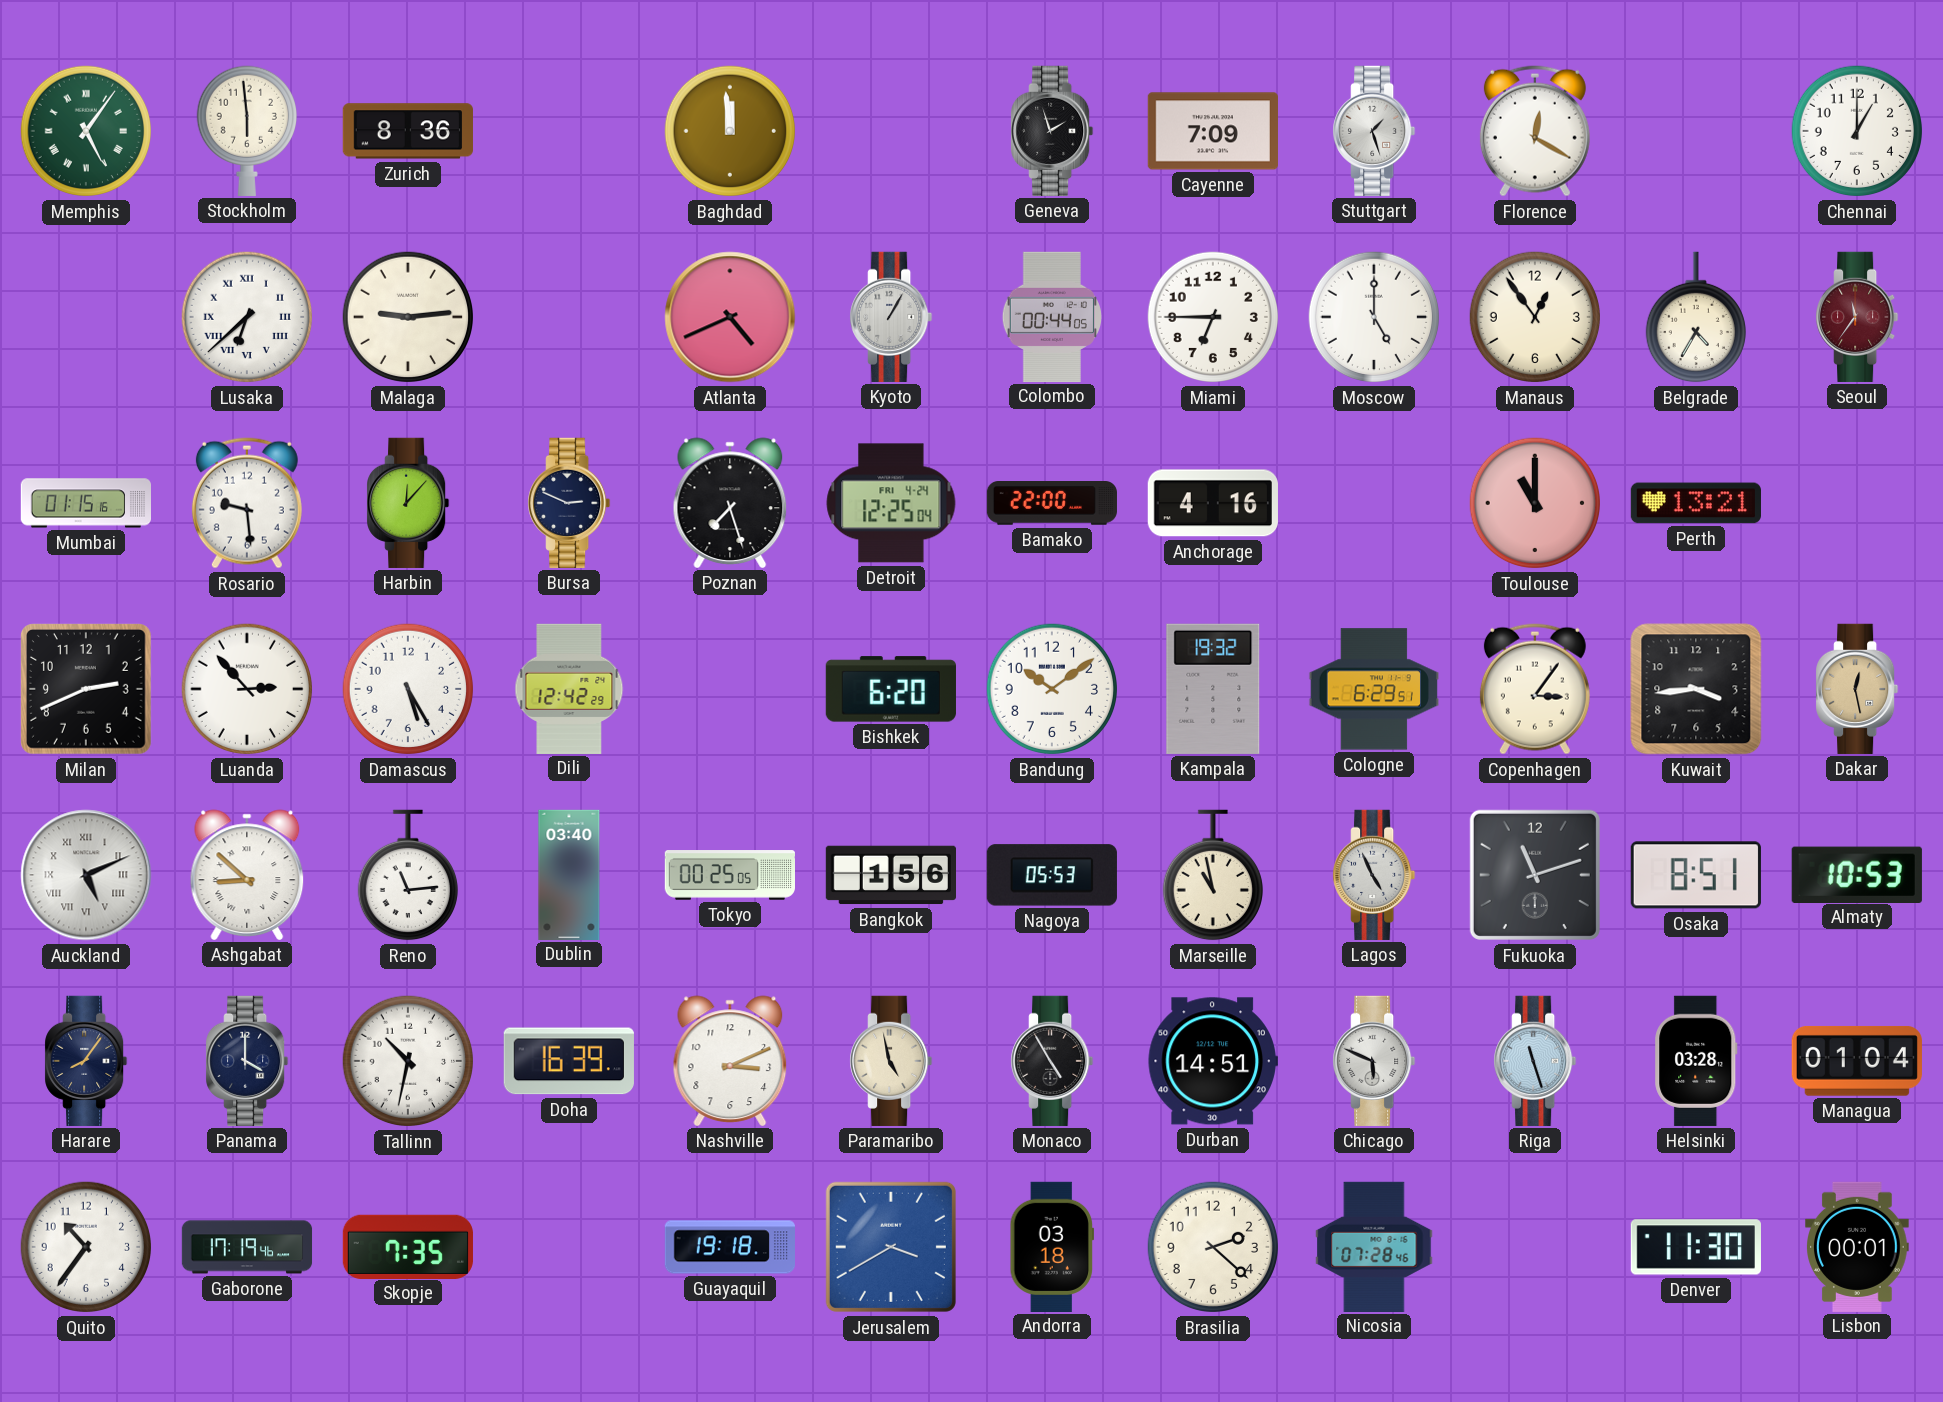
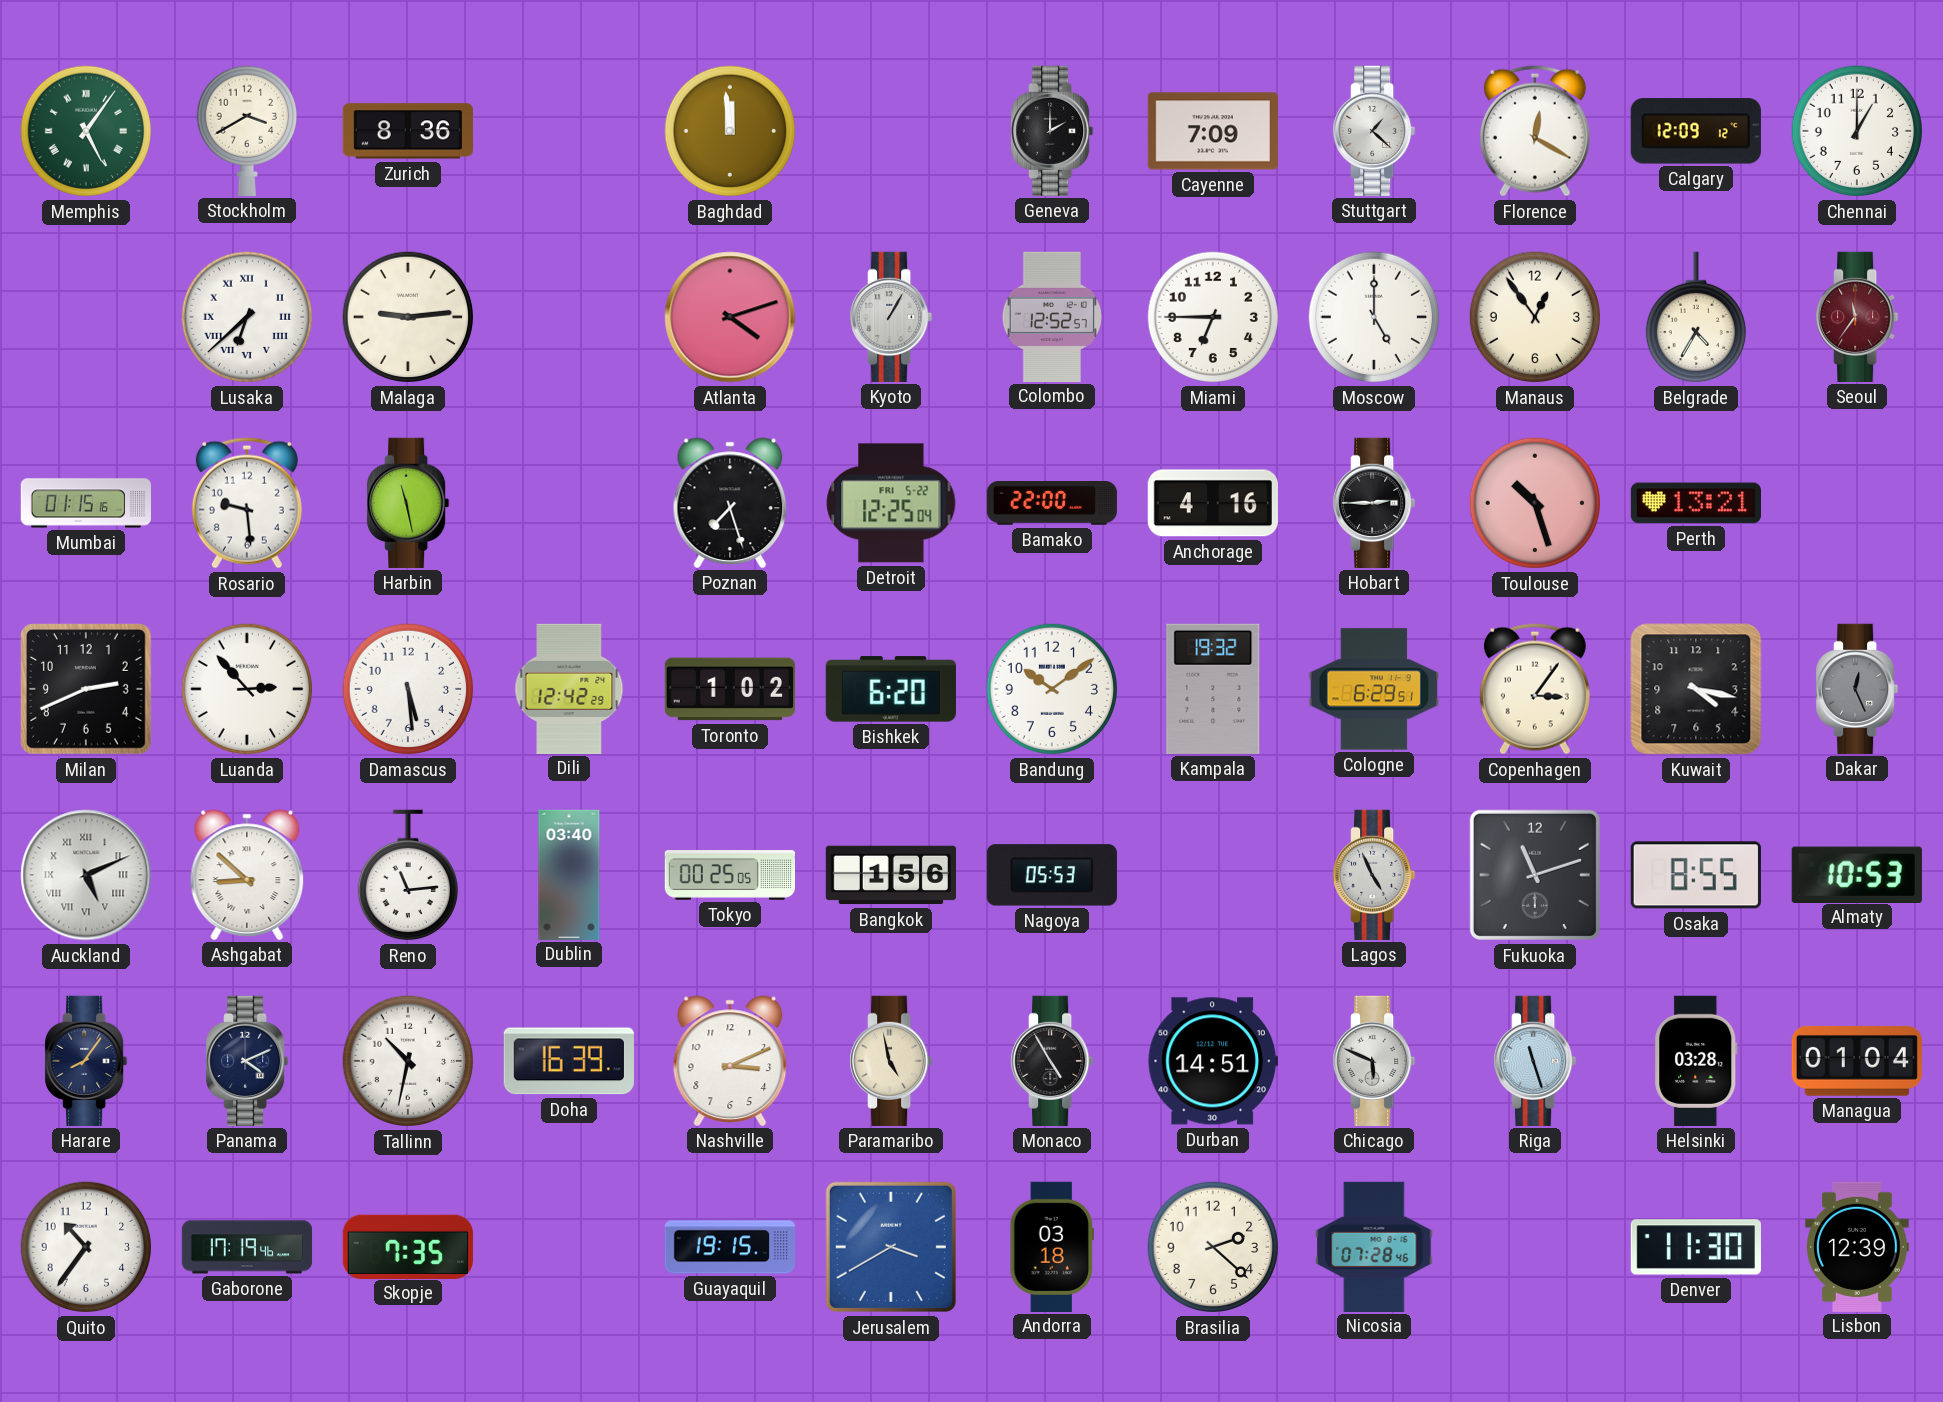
Stockholm: 5:59 -> 3:40 (247, 131)
Geneva: 1:57 -> 2:00 (1052, 131)
Stuttgart: 1:27 -> 1:22 (1374, 131)
Calgary: none -> 12:09 (1696, 131)
Atlanta: 4:41 -> 4:12 (730, 317)
Colombo: 00:44 -> 12:52 (1052, 316)
Harbin: 12:07 -> 11:28 (408, 503)
Bursa: 2:49 -> none (569, 503)
Detroit date: FRI 4-24 -> FRI 5-22 (891, 503)
Hobart: none -> 2:45 (1374, 503)
Toulouse: 11:00 -> 10:27 (1535, 503)
Damascus: 5:25 -> 5:29 (408, 689)
Toronto: none -> 1:02 (730, 689)
Kuwait: 3:44 -> 4:17 (1696, 689)
Dakar: 12:28 -> 12:26 (1857, 689)
Dakar dial: champagne -> grey (1857, 689)
Marseille: 10:58 -> none (1213, 875)
Osaka: 8:51 -> 8:55 (1696, 875)
Panama: 4:00 -> 4:11 (247, 1061)
Guayaquil: 19:18 -> 19:15 (729, 1247)
Lisbon: 00:01 -> 12:39 (1858, 1246)
